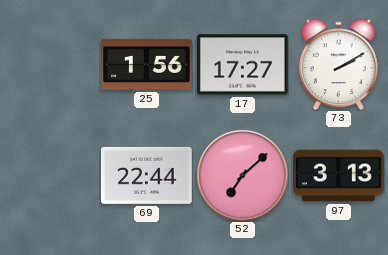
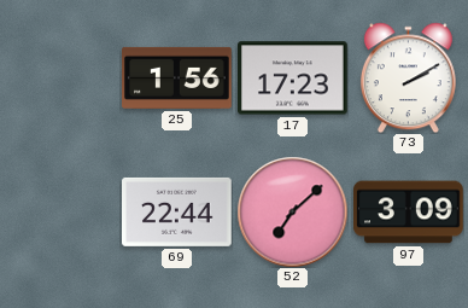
17: 17:27 -> 17:23 (293, 79)
97: 3:13 -> 3:09 (409, 213)
